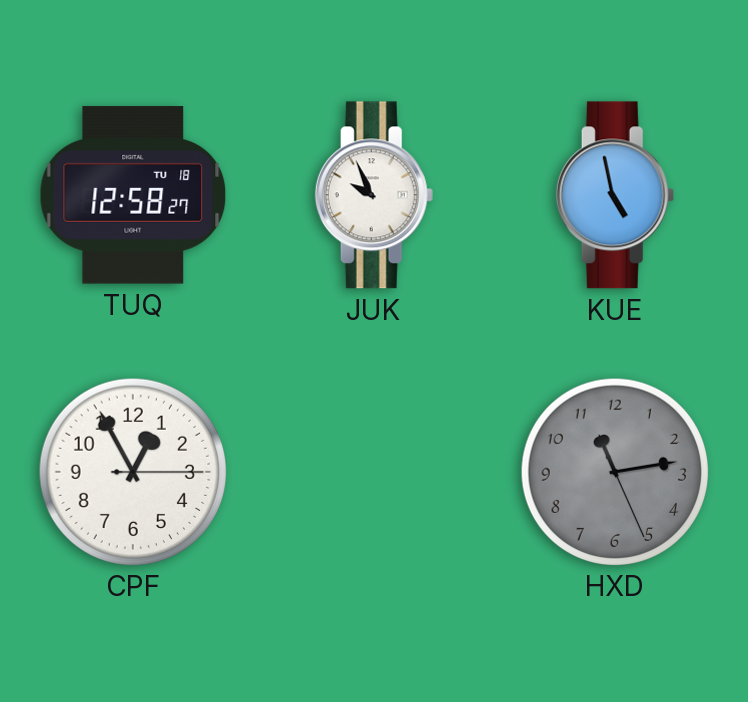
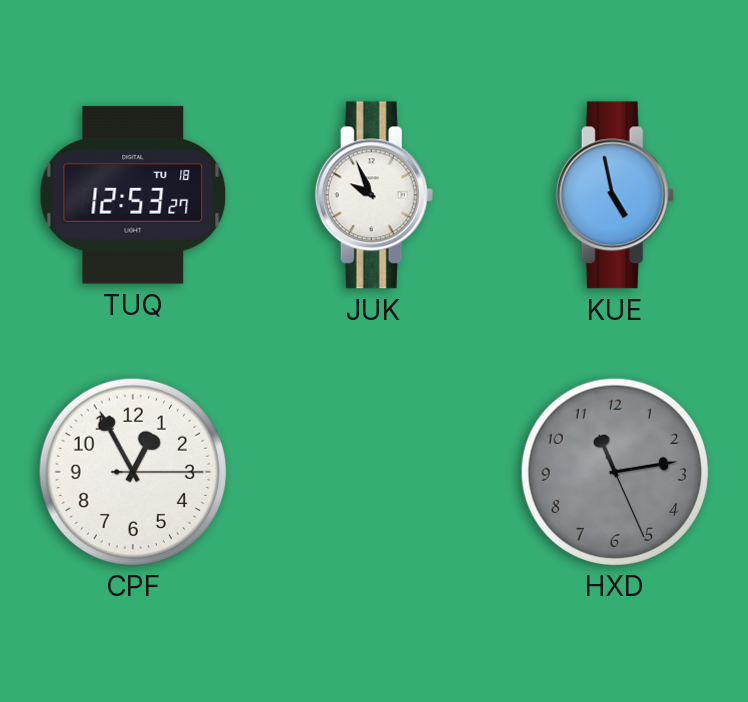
TUQ: 12:58 -> 12:53 (133, 195)
